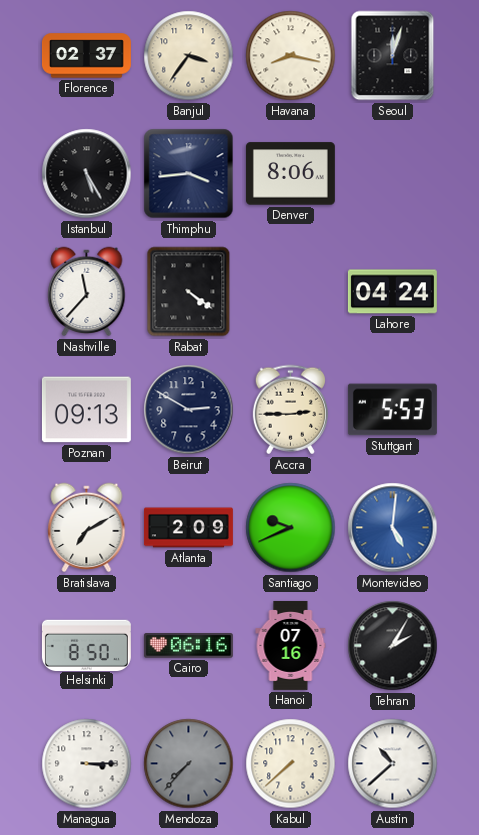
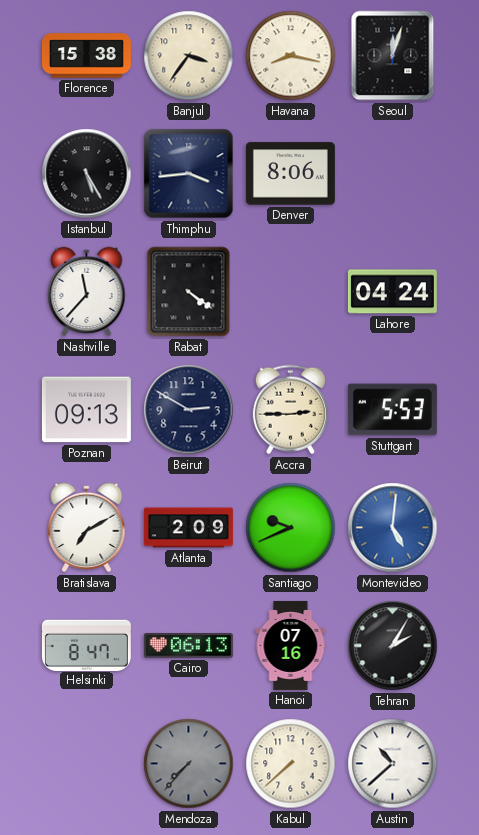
Florence: 02:37 -> 15:38 (86, 56)
Helsinki: 8:50 -> 8:47 (86, 645)
Cairo: 06:16 -> 06:13 (188, 646)
Managua: 3:15 -> none (87, 764)
